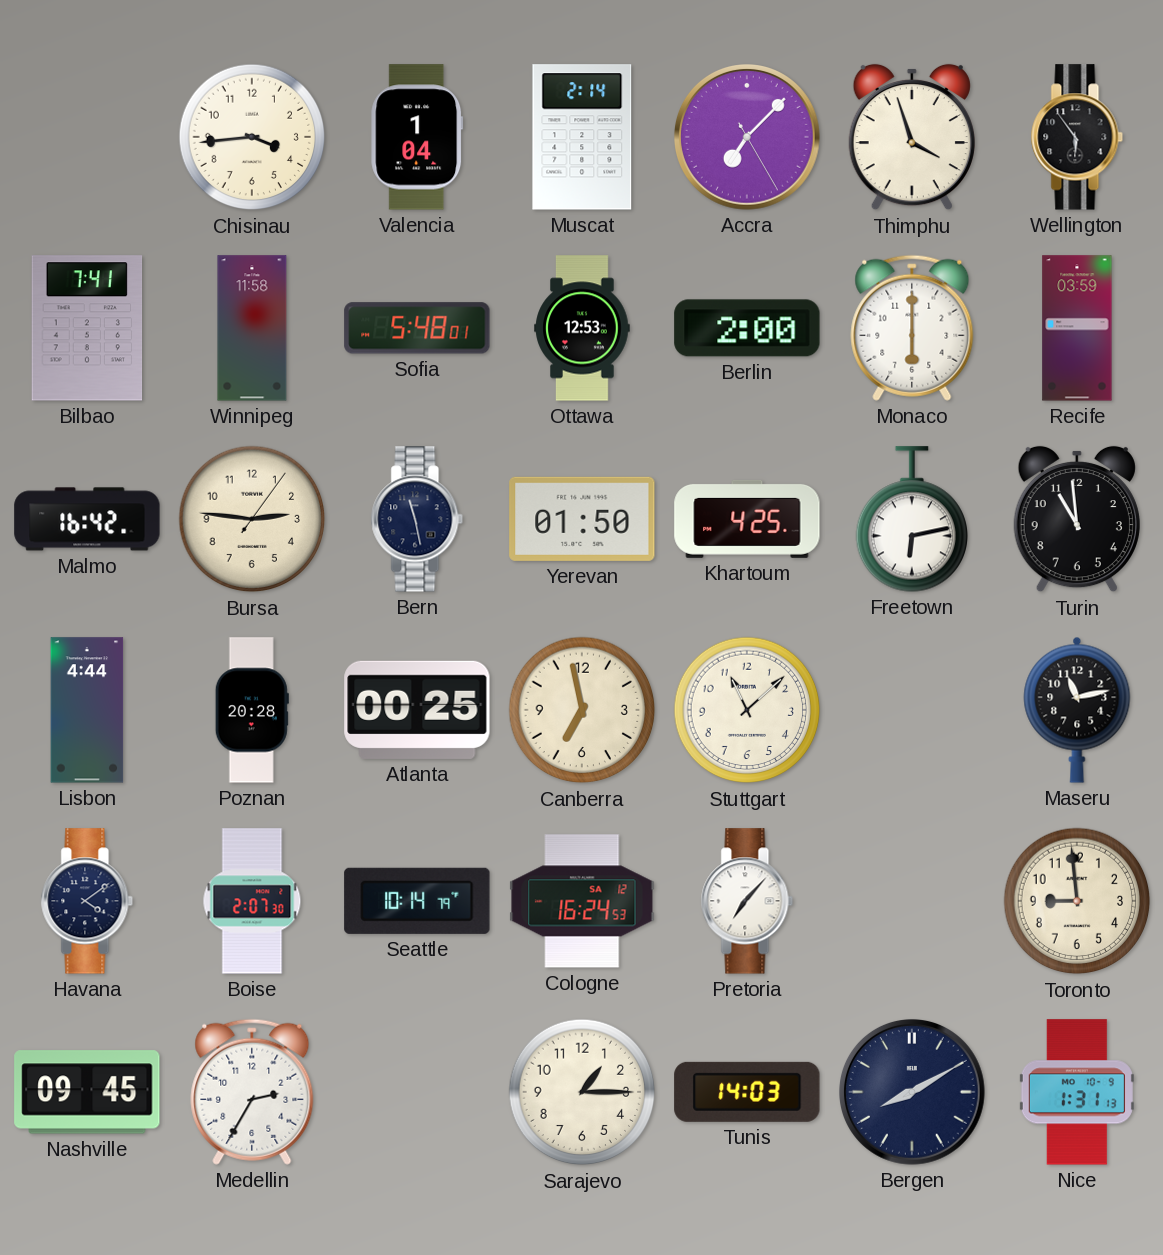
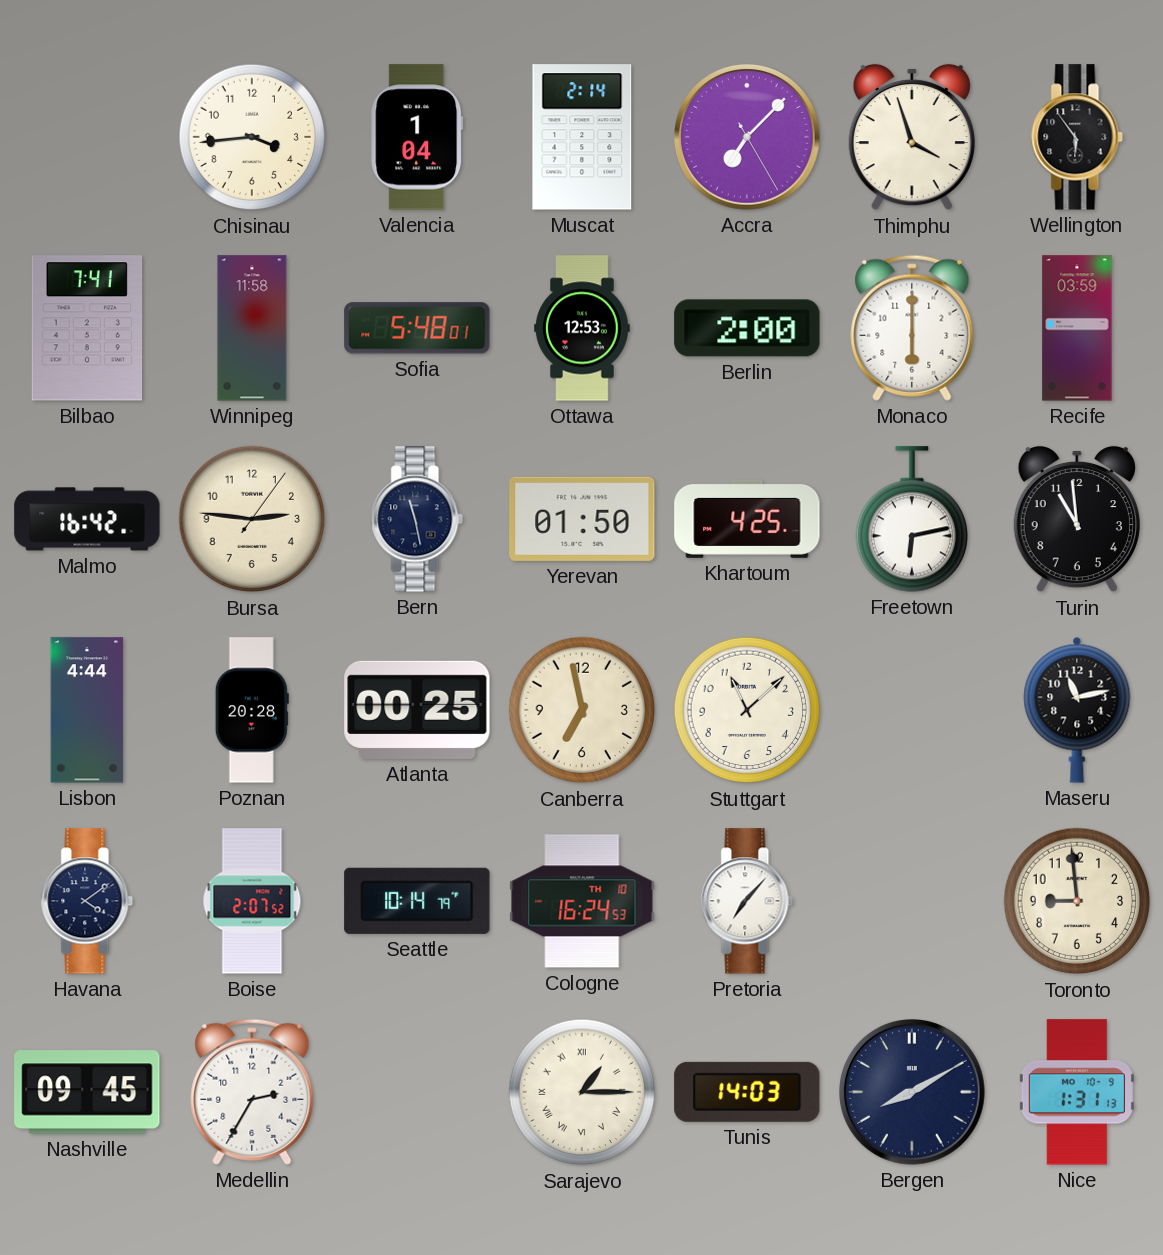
Boise: 2:07:30 -> 2:07:52 (252, 901)
Cologne date: SA 12 -> TH 10 (582, 901)
Sarajevo numerals: Arabic -> Roman (582, 1092)
